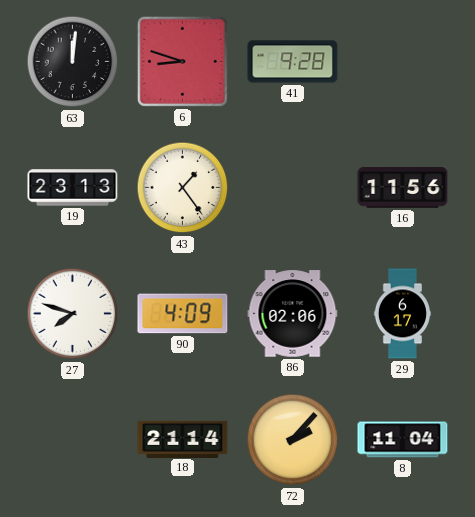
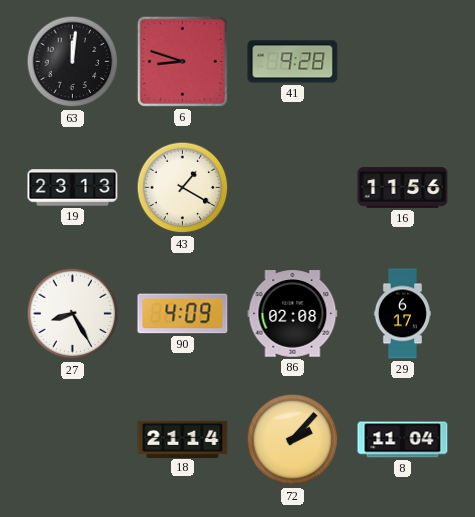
43: 1:24 -> 1:20 (183, 188)
27: 7:48 -> 8:25 (73, 314)
86: 02:06 -> 02:08 (293, 314)
